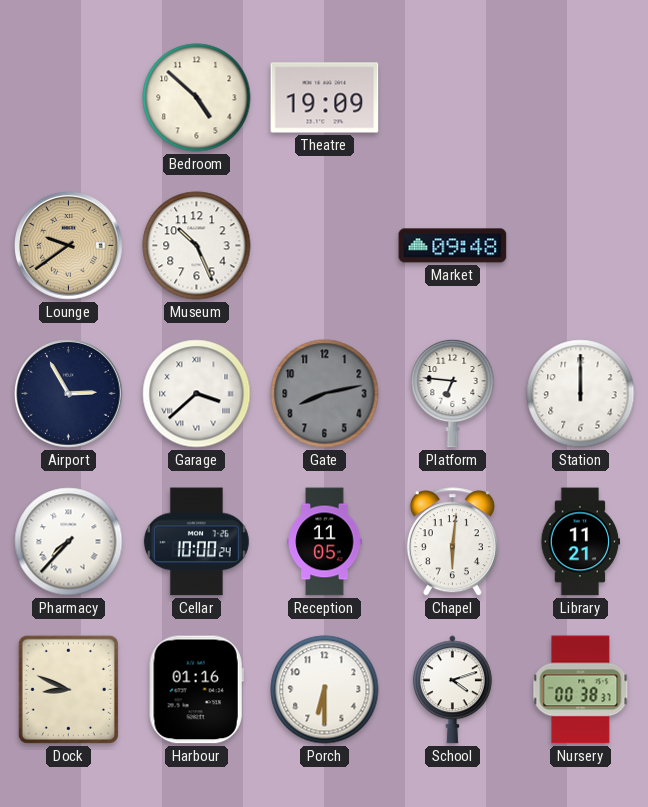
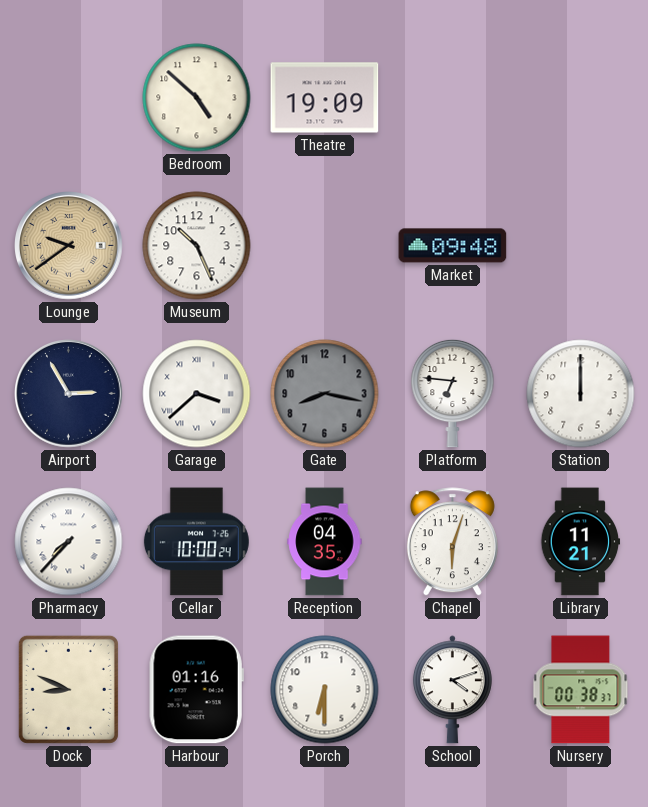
Gate: 8:13 -> 8:17 (325, 394)
Reception: 11:05 -> 04:35 (325, 542)
Chapel: 6:01 -> 6:03 (452, 542)
